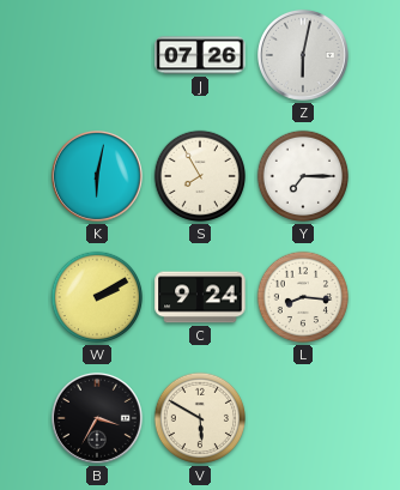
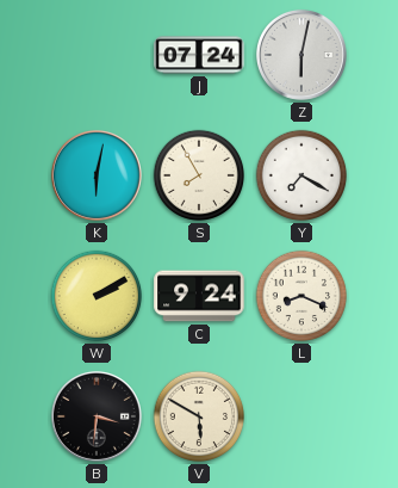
J: 07:26 -> 07:24 (199, 55)
Y: 7:15 -> 7:20 (301, 175)
L: 8:16 -> 8:19 (301, 296)
B: 3:35 -> 3:31 (97, 416)
